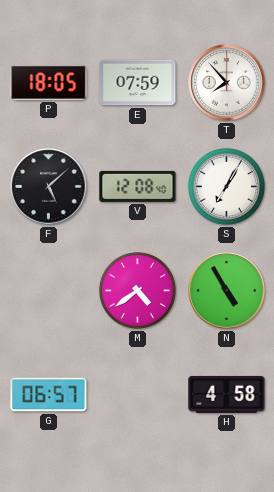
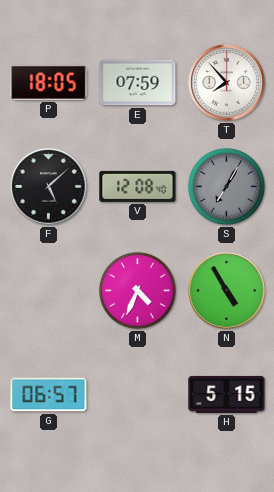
S dial: white -> grey (226, 186)
M: 4:39 -> 4:34 (137, 290)
H: 4:58 -> 5:15 (227, 394)
